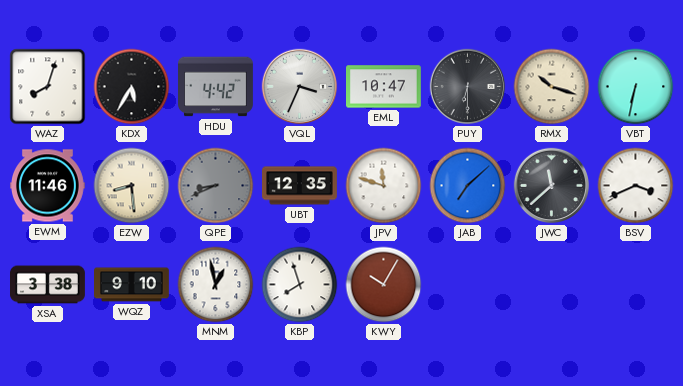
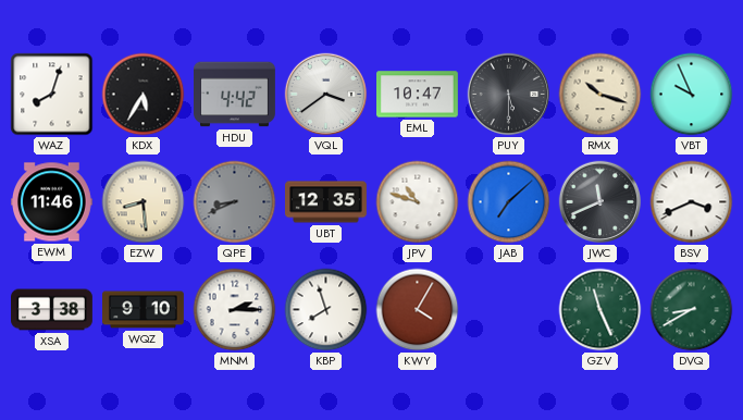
VQL: 3:34 -> 3:39 (326, 95)
PUY: 6:30 -> 5:30 (509, 95)
VBT: 6:32 -> 9:56 (692, 95)
JPV: 11:48 -> 10:48 (418, 202)
JWC: 11:38 -> 11:41 (600, 202)
MNM: 12:58 -> 2:15 (235, 310)
KWY: 10:05 -> 4:05 (418, 310)
GZV: none -> 11:26 (600, 310)
DVQ: none -> 8:40 (692, 310)
